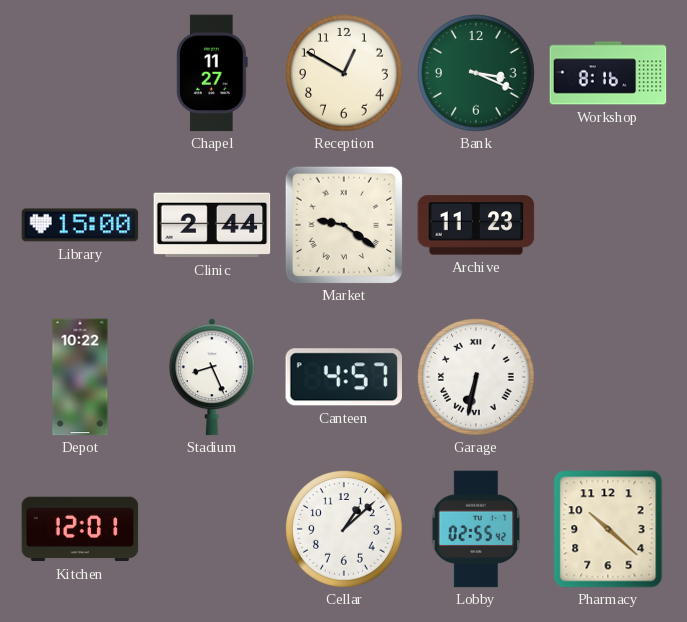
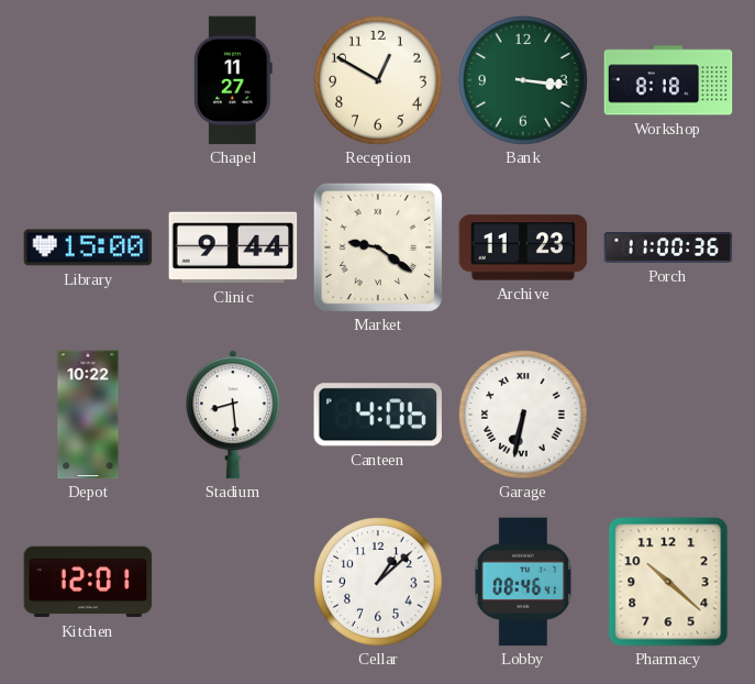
Bank: 3:19 -> 3:16 (523, 80)
Workshop: 8:16 -> 8:18 (668, 80)
Clinic: 2:44 -> 9:44 (233, 247)
Porch: none -> 11:00 (668, 247)
Stadium: 8:26 -> 8:29 (233, 415)
Canteen: 4:57 -> 4:06 (377, 415)
Lobby: 02:55 -> 08:46 (523, 582)
